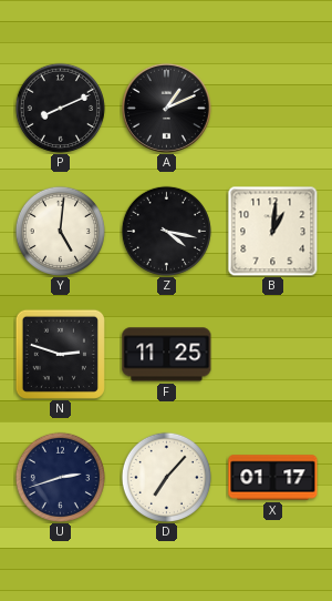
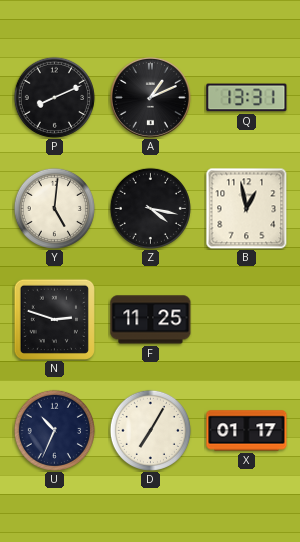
Q: none -> 13:31 (247, 98)
B: 1:01 -> 12:58 (246, 208)
U: 2:42 -> 10:34 (54, 430)
D: 7:07 -> 7:05 (150, 430)
